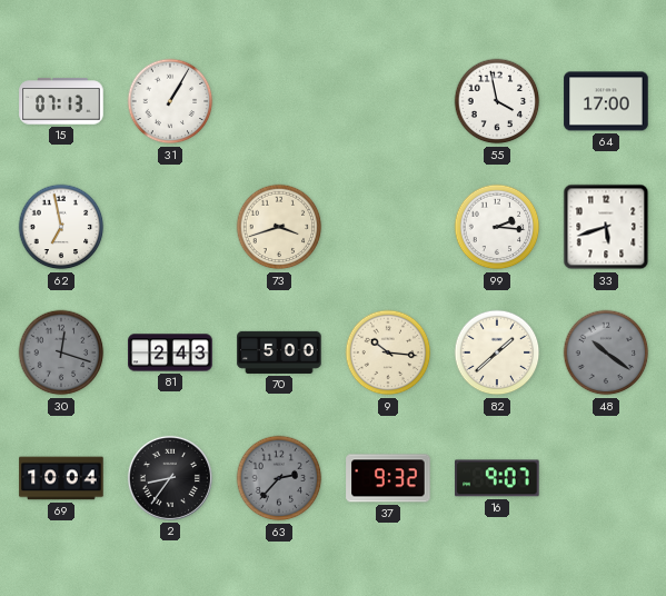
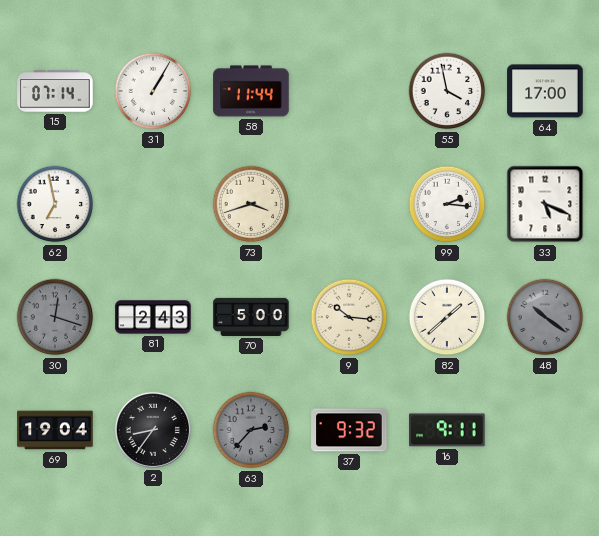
15: 07:13 -> 07:14 (55, 91)
58: none -> 11:44 (251, 91)
33: 5:42 -> 5:19 (545, 204)
69: 10:04 -> 19:04 (55, 430)
16: 9:07 -> 9:11 (447, 430)
